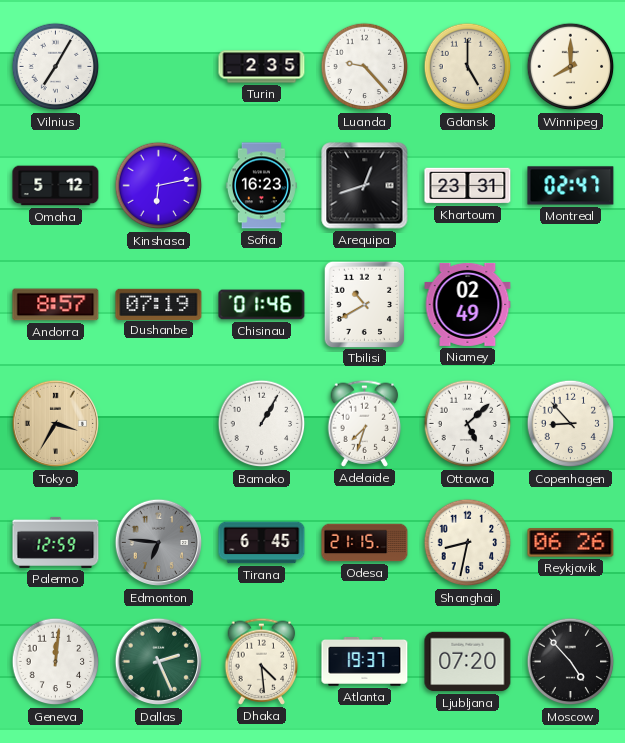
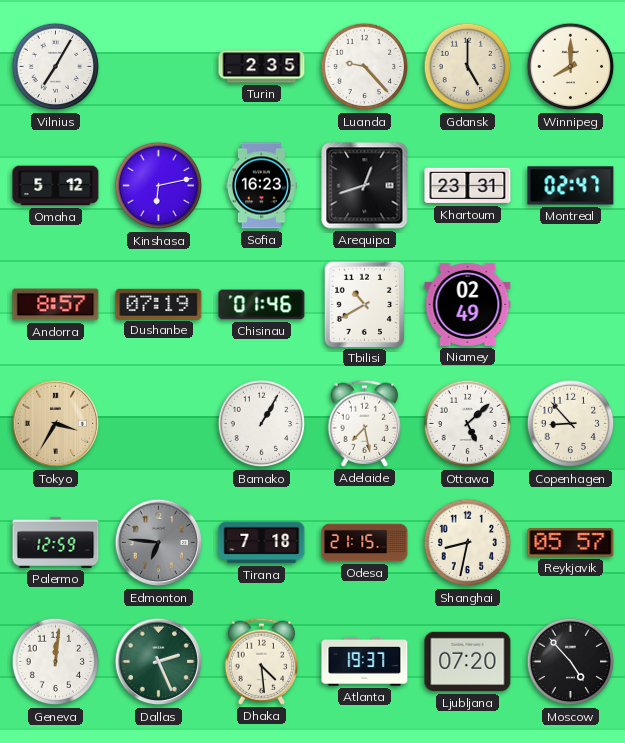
Adelaide: 7:33 -> 7:28 (365, 423)
Tirana: 6:45 -> 7:18 (262, 543)
Reykjavik: 06:26 -> 05:57 (571, 543)
